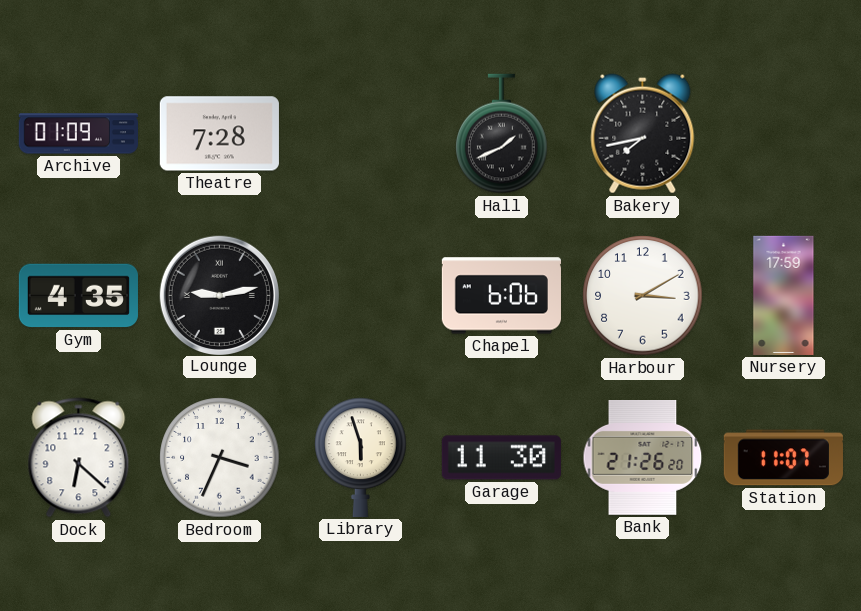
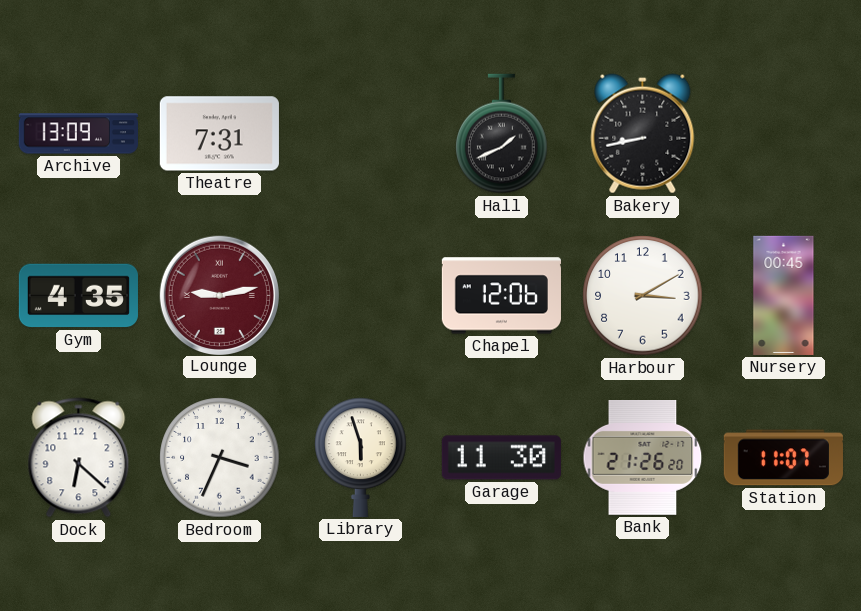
Archive: 01:09 -> 13:09 (78, 134)
Theatre: 7:28 -> 7:31 (219, 134)
Bakery: 7:43 -> 8:43 (643, 134)
Lounge dial: black -> burgundy (219, 295)
Chapel: 6:06 -> 12:06 (501, 296)
Nursery: 17:59 -> 00:45 (784, 295)
